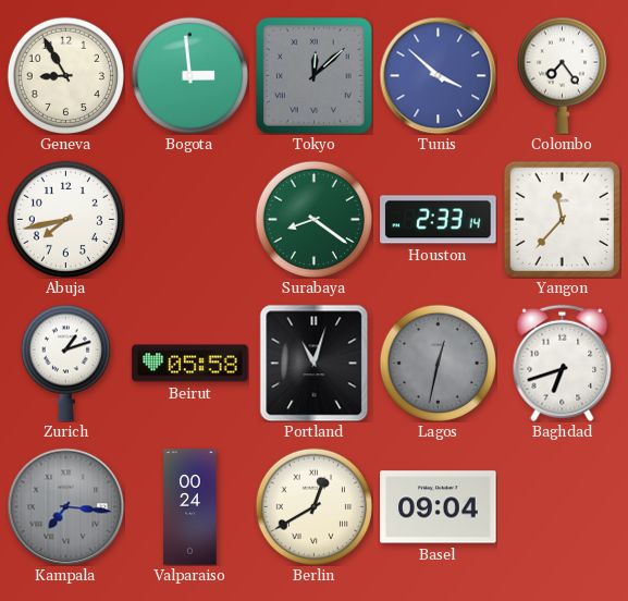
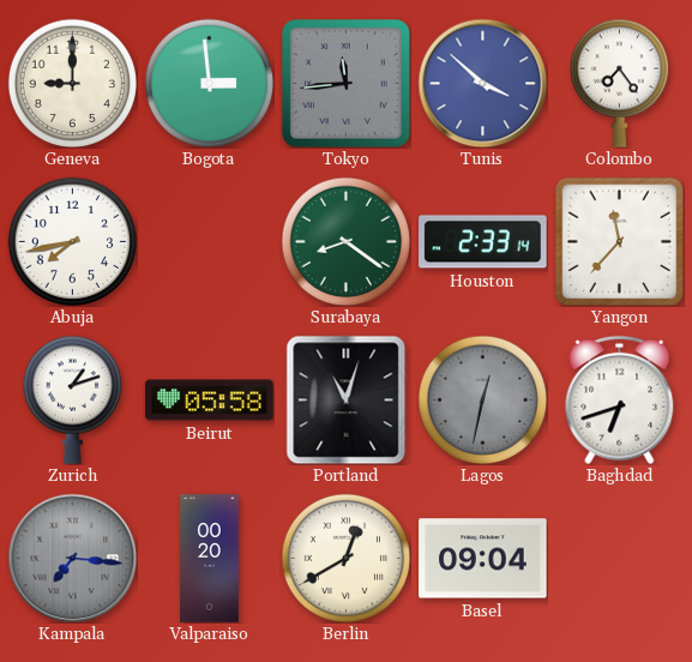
Geneva: 8:55 -> 9:00 (72, 83)
Tokyo: 12:08 -> 11:44 (347, 84)
Valparaiso: 00:24 -> 00:20 (210, 559)
